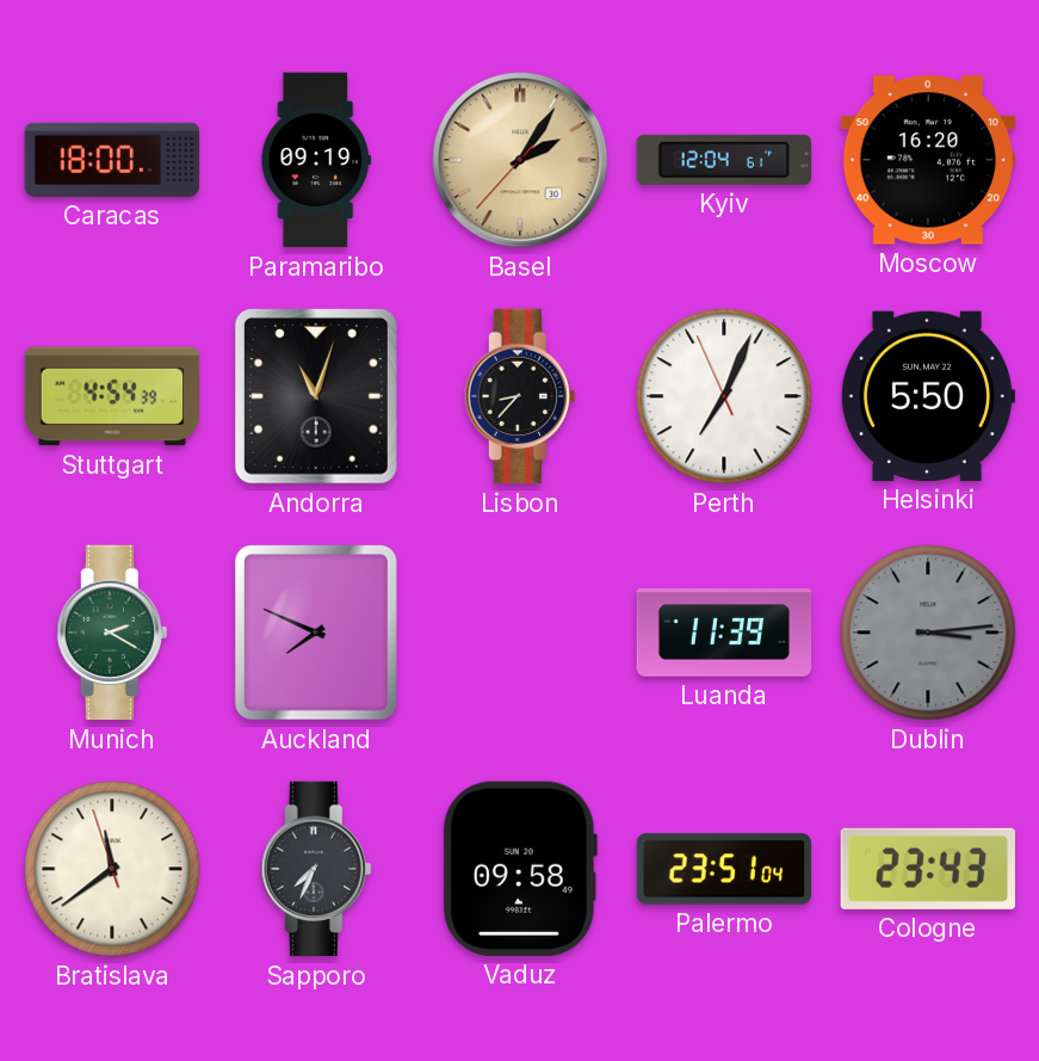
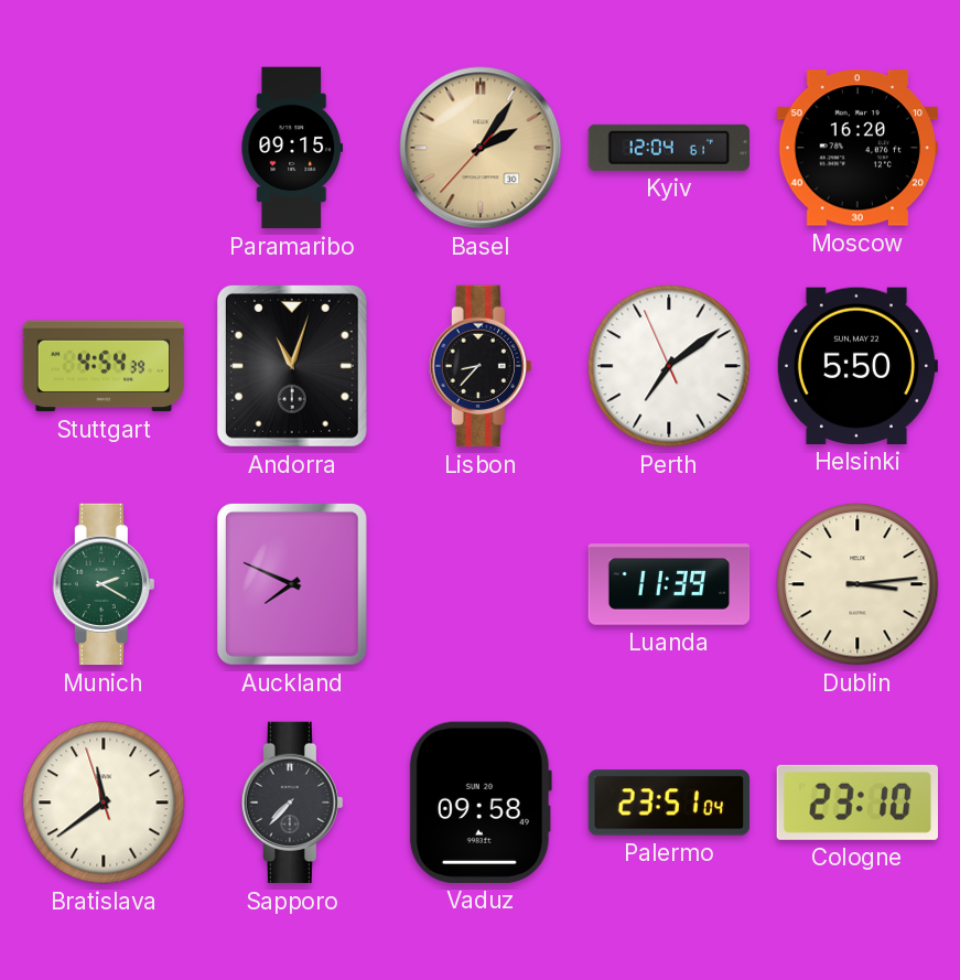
Caracas: 18:00 -> none (112, 160)
Paramaribo: 09:19 -> 09:15 (292, 148)
Perth: 7:03 -> 7:08 (669, 366)
Dublin dial: grey -> cream (857, 584)
Sapporo: 7:34 -> 7:37 (292, 803)
Cologne: 23:43 -> 23:10 (856, 803)
